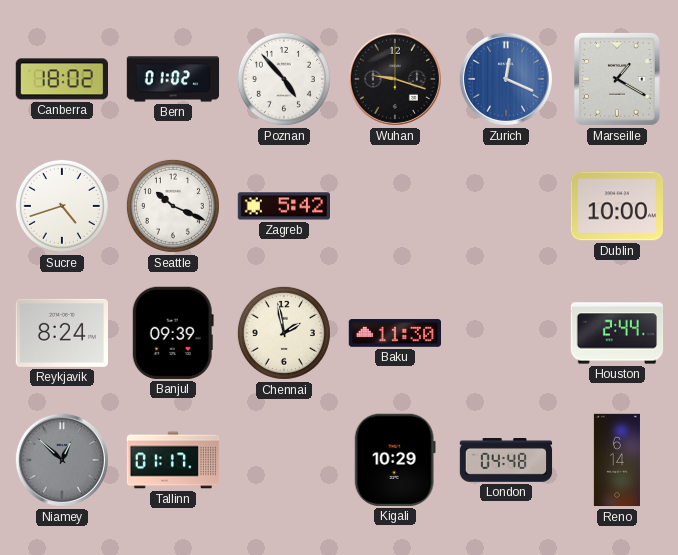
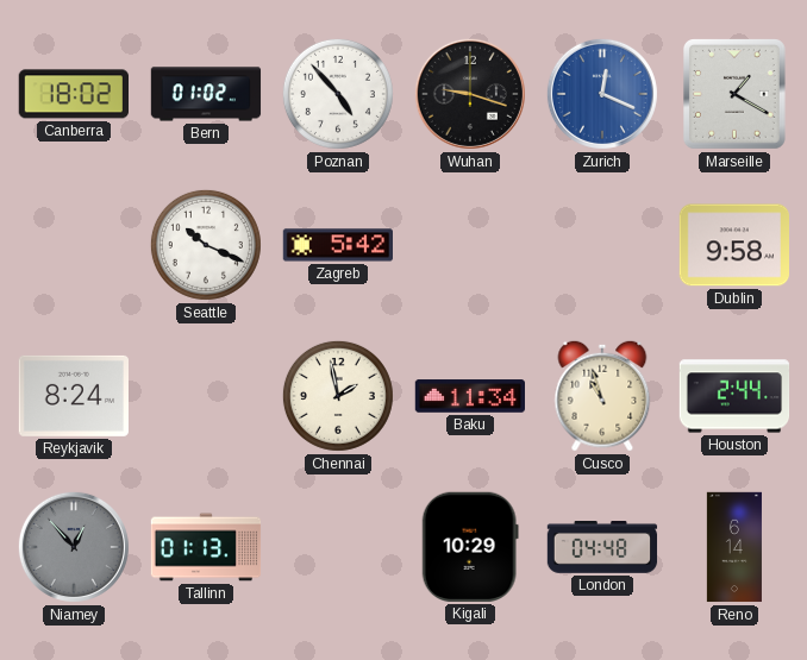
Sucre: 4:42 -> none (62, 206)
Dublin: 10:00 -> 9:58 (733, 245)
Banjul: 09:39 -> none (173, 333)
Baku: 11:30 -> 11:34 (469, 396)
Cusco: none -> 10:57 (602, 396)
Niamey: 12:52 -> 12:53 (74, 547)
Tallinn: 01:17 -> 01:13 (206, 547)
